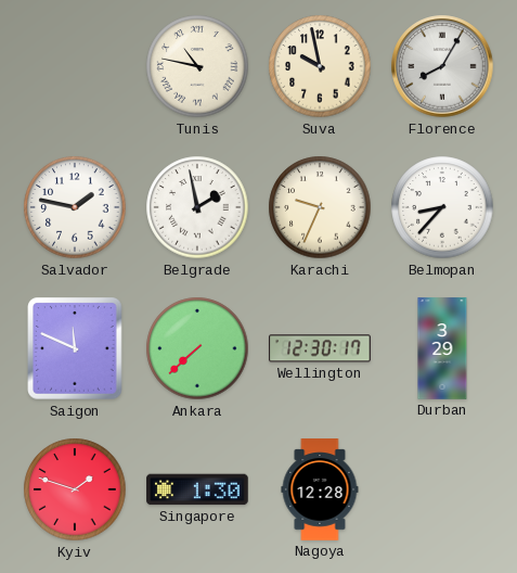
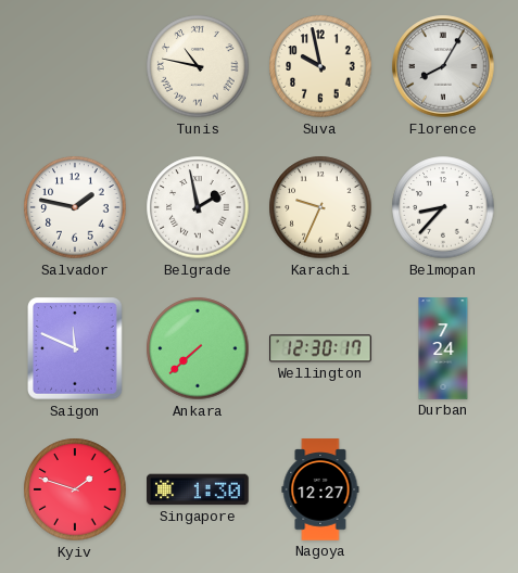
Durban: 3:29 -> 7:24 (443, 348)
Nagoya: 12:28 -> 12:27 (320, 489)
